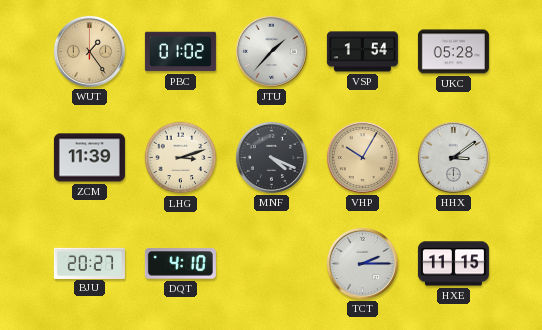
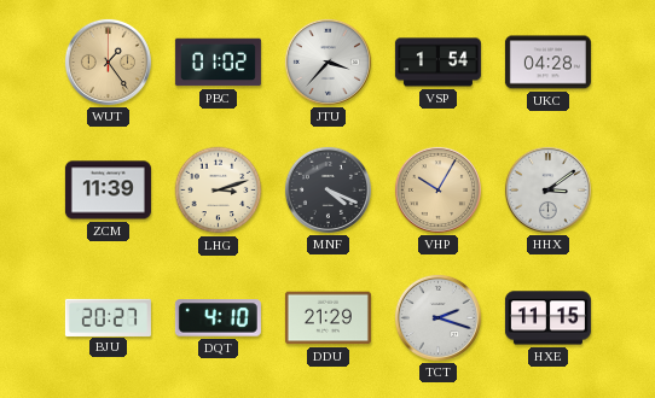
JTU: 1:37 -> 3:37 (327, 62)
UKC: 05:28 -> 04:28 (547, 63)
DDU: none -> 21:29 (327, 318)
TCT: 2:15 -> 2:18 (437, 317)
